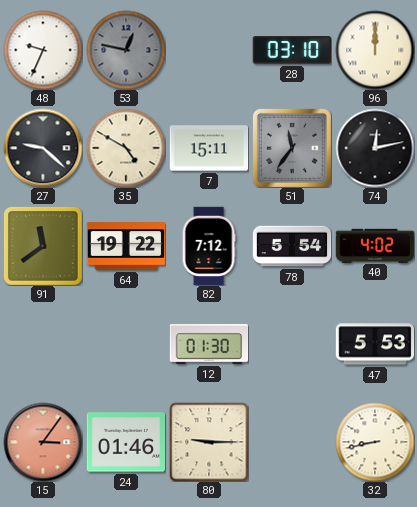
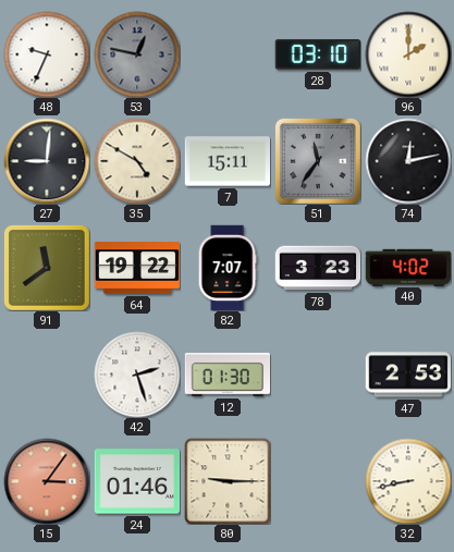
96: 12:00 -> 2:00 (408, 54)
27: 9:22 -> 9:01 (47, 161)
82: 7:12 -> 7:07 (228, 268)
78: 5:54 -> 3:23 (318, 268)
42: none -> 2:27 (137, 375)
47: 5:53 -> 2:53 (408, 375)
